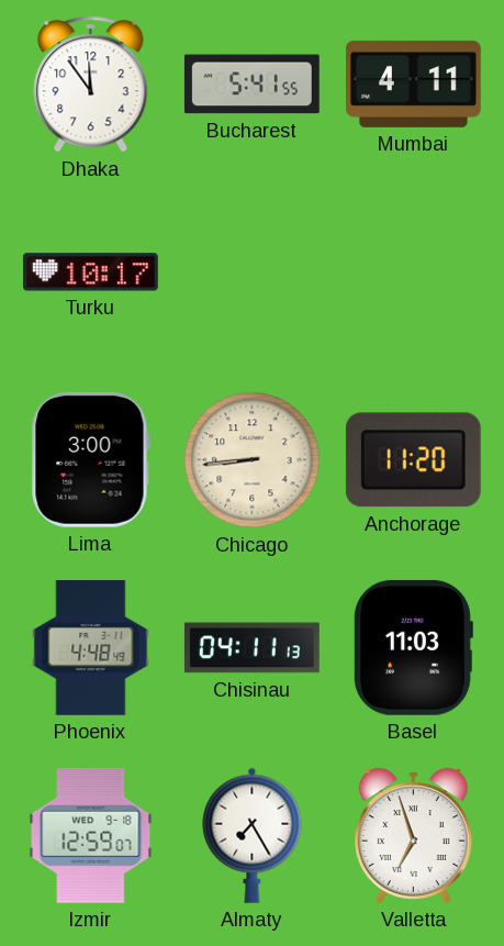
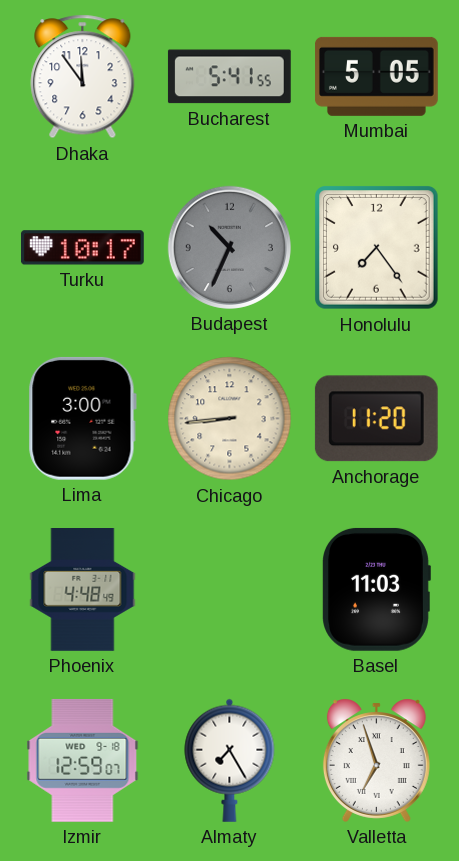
Mumbai: 4:11 -> 5:05 (377, 76)
Budapest: none -> 10:34 (229, 247)
Honolulu: none -> 7:24 (377, 248)
Chisinau: 04:11 -> none (251, 648)
